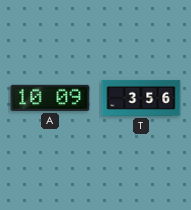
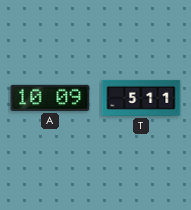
T: 3:56 -> 5:11 (141, 98)
